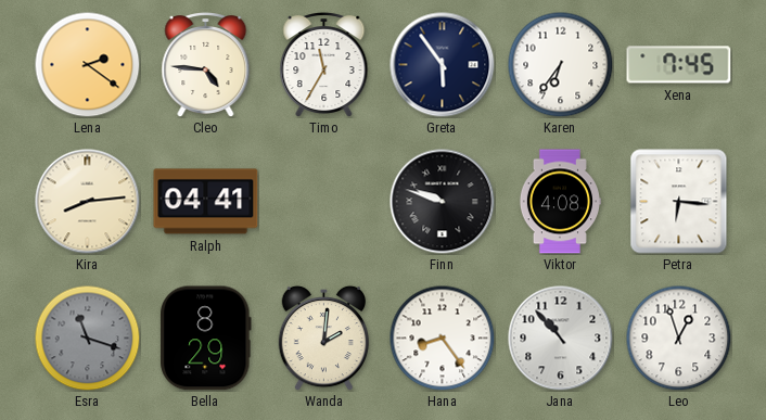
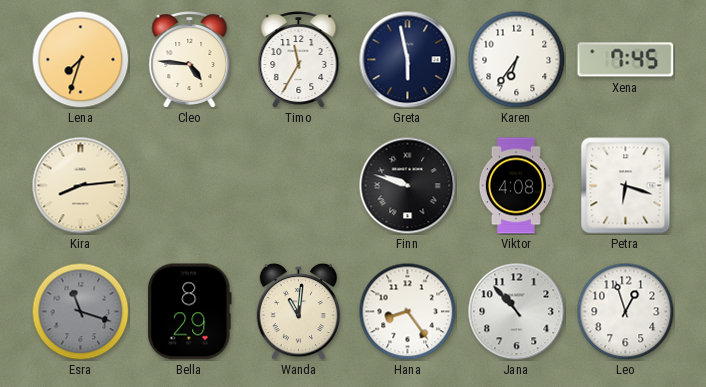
Lena: 2:21 -> 7:33 (80, 59)
Greta: 5:54 -> 5:58 (408, 60)
Ralph: 04:41 -> none (206, 202)
Petra: 6:16 -> 6:18 (626, 186)
Wanda: 2:01 -> 11:01 (299, 311)
